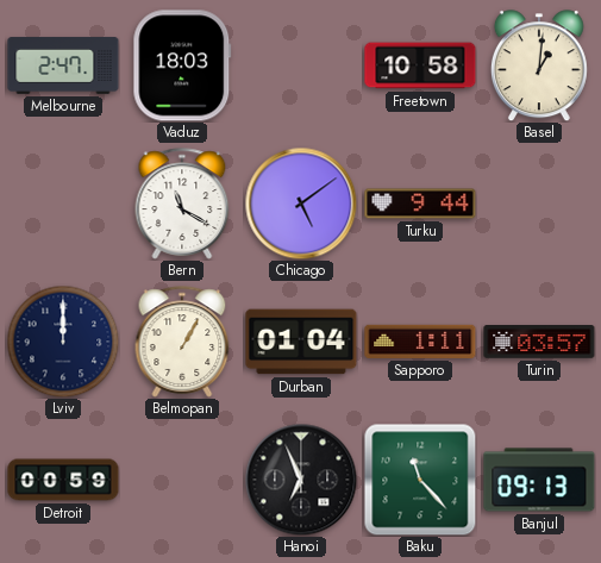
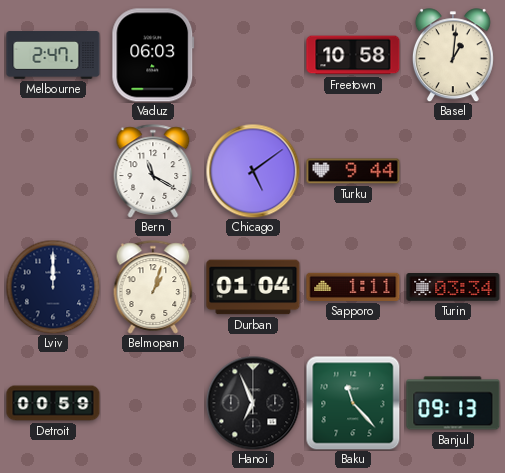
Vaduz: 18:03 -> 06:03 (153, 55)
Belmopan: 1:05 -> 1:03 (153, 287)
Turin: 03:57 -> 03:34 (453, 288)
